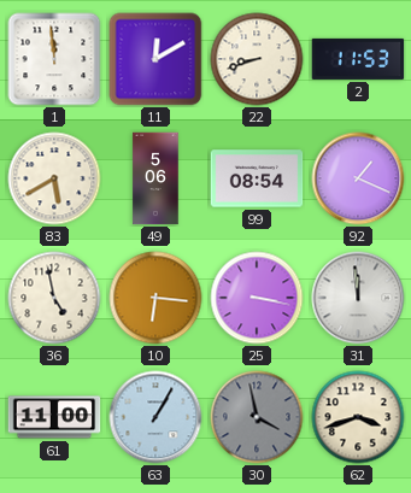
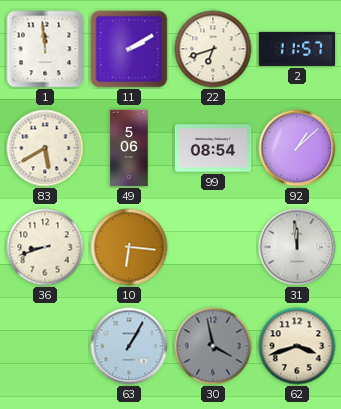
11: 12:10 -> 2:10 (129, 49)
22: 8:42 -> 6:42 (213, 49)
2: 11:53 -> 11:57 (297, 49)
92: 1:19 -> 1:08 (297, 148)
36: 4:58 -> 8:42 (45, 247)
25: 3:17 -> none (257, 298)
61: 11:00 -> none (54, 417)
